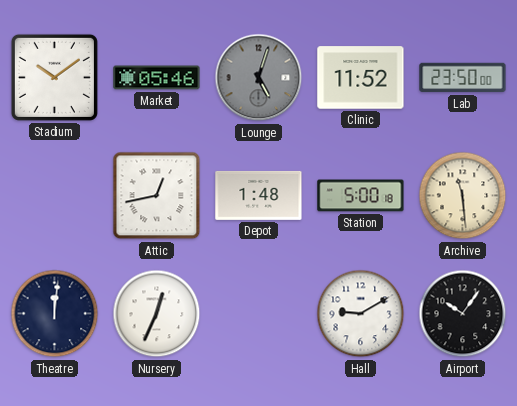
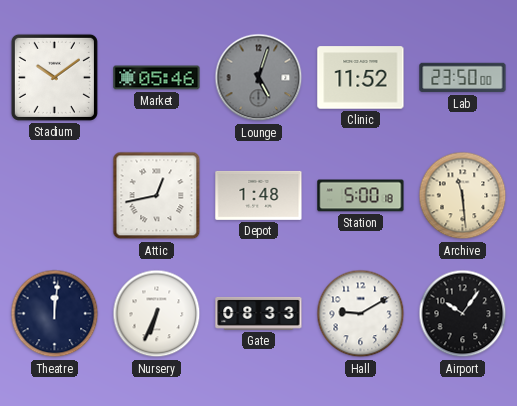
Nursery: 12:34 -> 6:34 (157, 314)
Gate: none -> 08:33 (259, 313)
